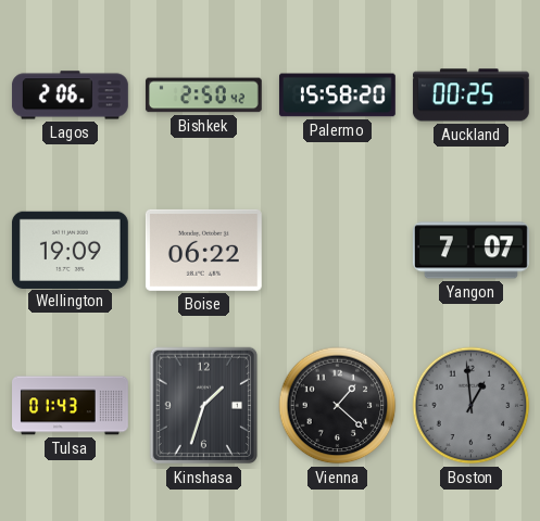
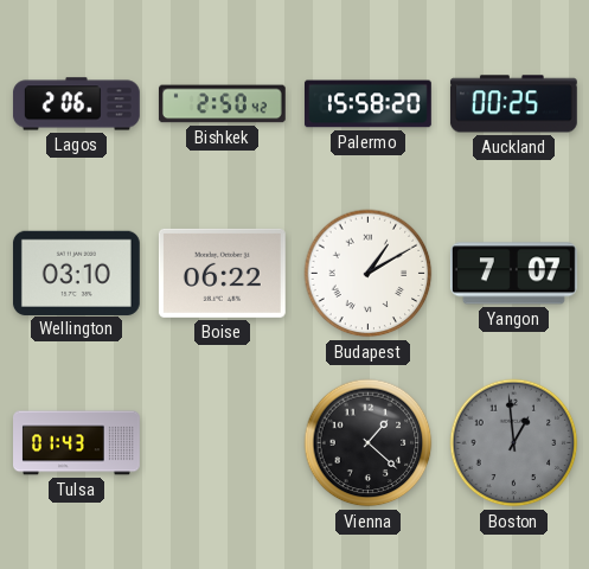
Wellington: 19:09 -> 03:10 (76, 273)
Budapest: none -> 1:10 (369, 274)
Kinshasa: 1:33 -> none (203, 406)
